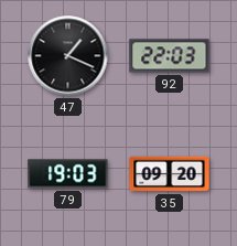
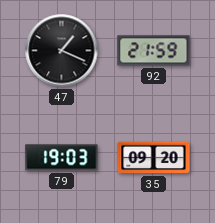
92: 22:03 -> 21:59 (154, 51)
